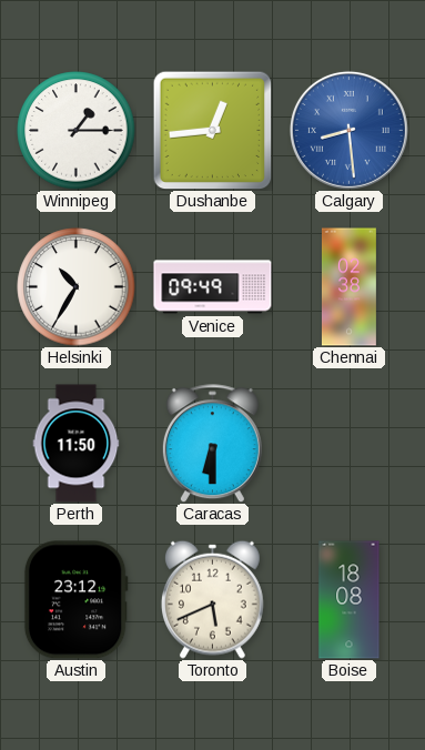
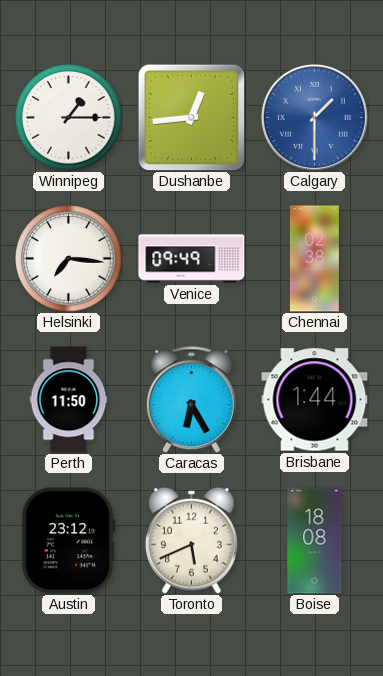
Calgary: 8:29 -> 1:30 (314, 117)
Helsinki: 10:35 -> 7:16 (69, 259)
Caracas: 6:30 -> 6:25 (191, 400)
Brisbane: none -> 1:44 (315, 400)
